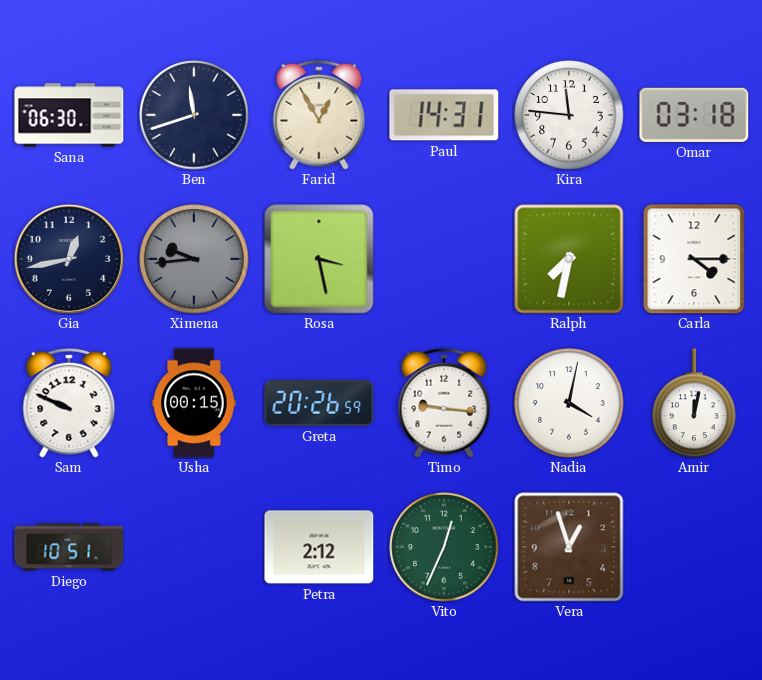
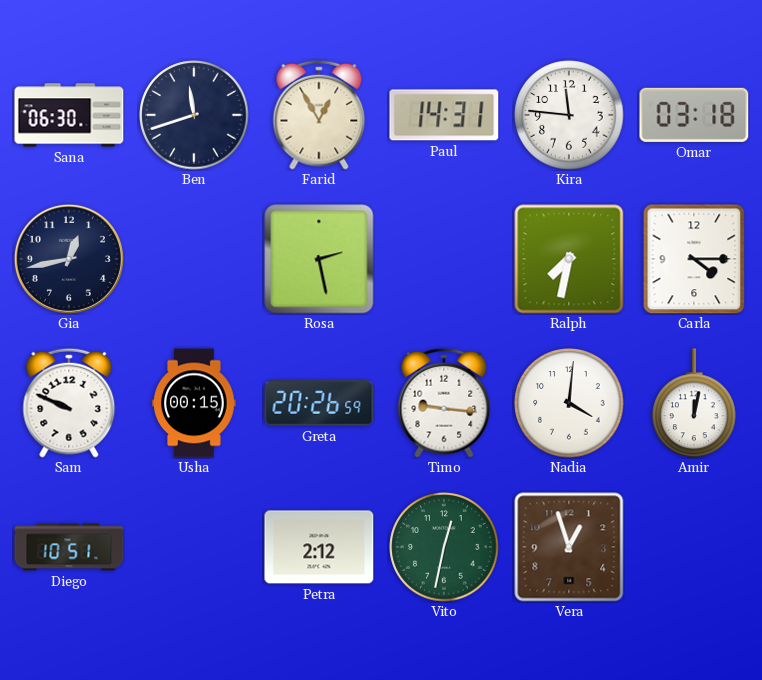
Ximena: 9:44 -> none (194, 259)
Rosa: 3:28 -> 2:28 (319, 259)
Nadia: 4:02 -> 4:01 (569, 403)
Vito: 12:34 -> 12:32 (444, 547)
